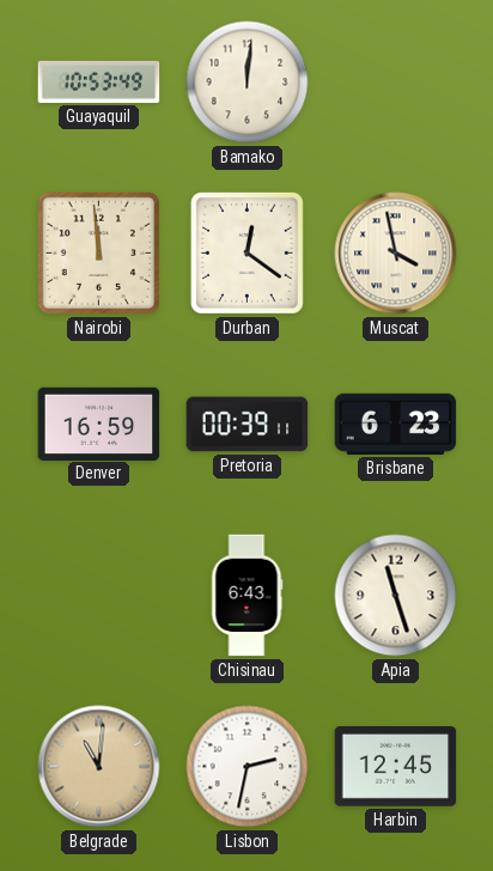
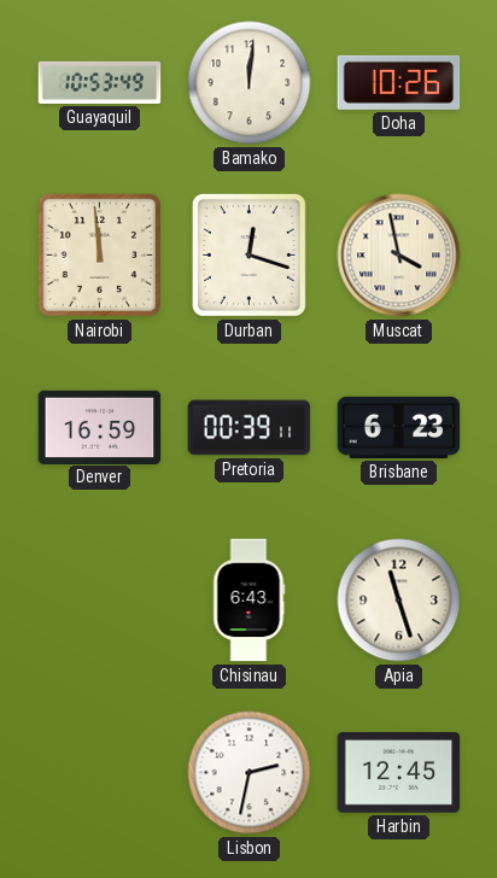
Doha: none -> 10:26 (399, 82)
Durban: 12:21 -> 12:18 (248, 254)
Belgrade: 11:01 -> none (99, 767)
